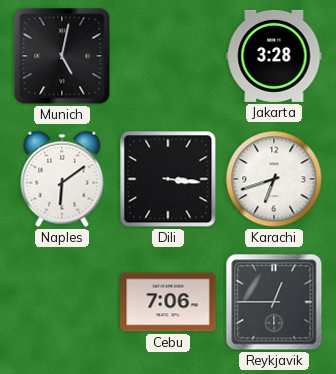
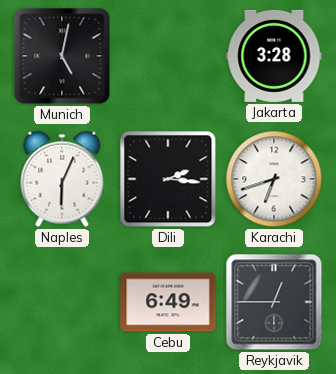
Naples: 6:09 -> 6:04 (62, 179)
Dili: 3:16 -> 2:16 (168, 179)
Cebu: 7:06 -> 6:49 (168, 302)
